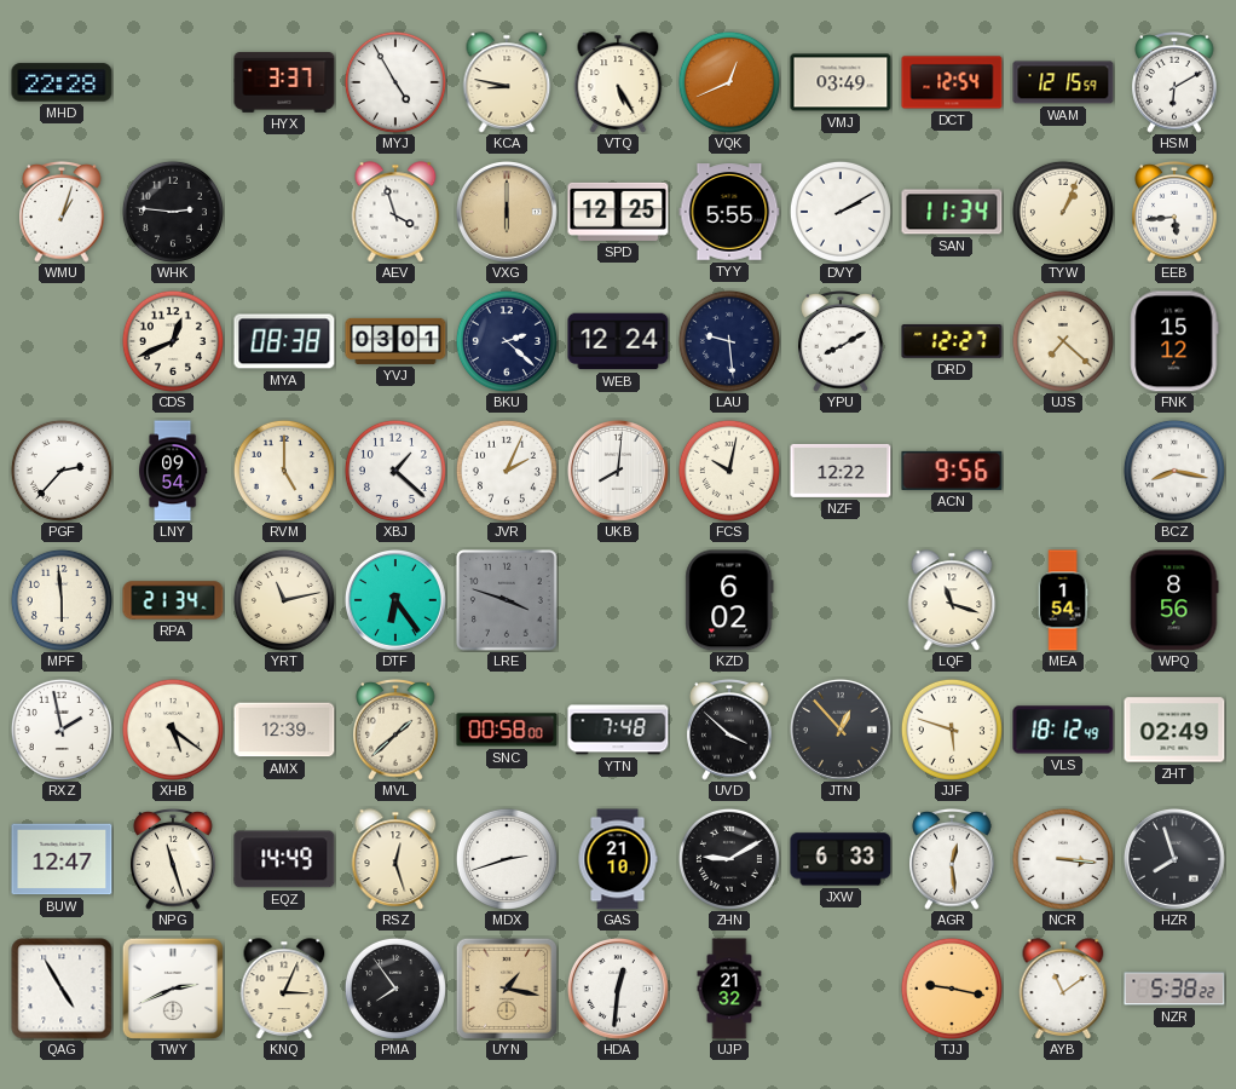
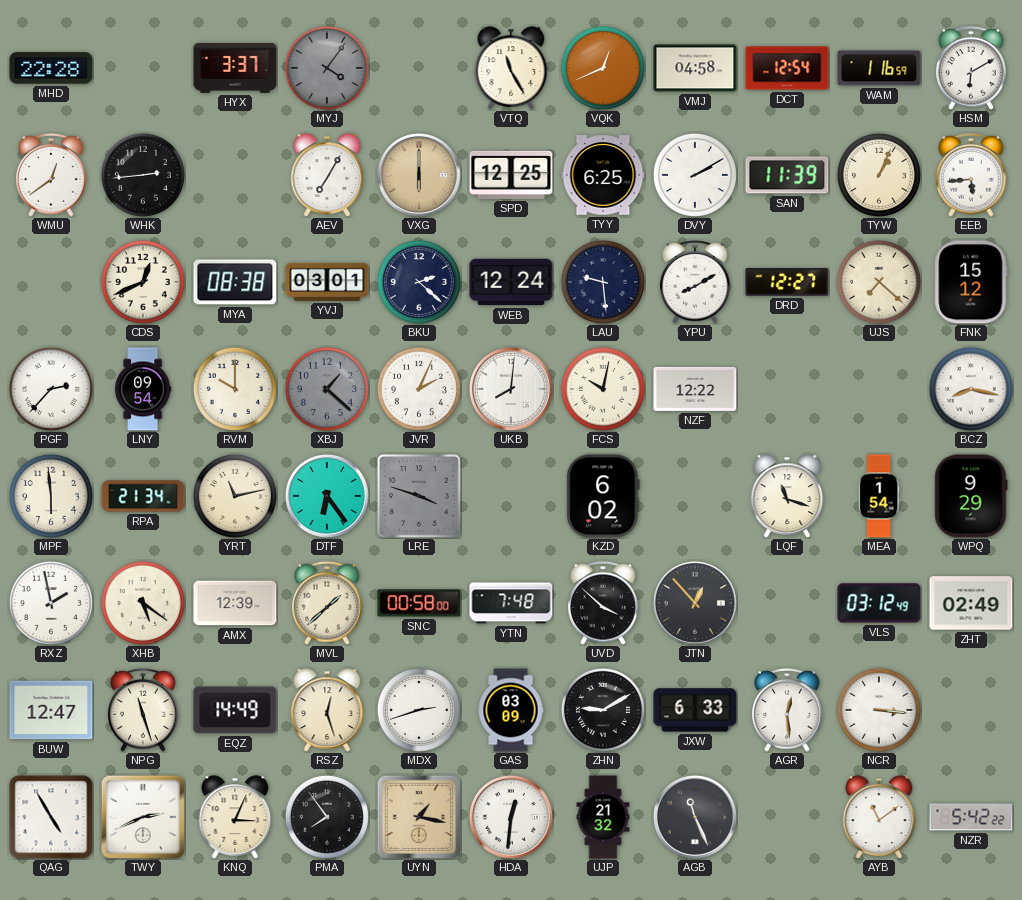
MYJ: 4:55 -> 4:06 (327, 68)
MYJ dial: white -> grey (327, 68)
KCA: 8:47 -> none (507, 82)
VTQ: 5:25 -> 11:25 (511, 68)
VMJ: 03:49 -> 04:58 (695, 68)
WAM: 12:15 -> 1:16 (879, 68)
WMU: 1:03 -> 12:39 (51, 176)
WHK: 2:46 -> 2:44 (143, 175)
AEV: 3:57 -> 7:05 (327, 175)
TYY: 5:55 -> 6:25 (603, 175)
SAN: 11:34 -> 11:39 (787, 175)
RVM: 5:00 -> 10:00 (235, 389)
XBJ dial: white -> grey (327, 389)
ACN: 9:56 -> none (952, 471)
WPQ: 8:56 -> 9:29 (971, 496)
JJF: 5:48 -> none (952, 730)
VLS: 18:12 -> 03:12 (879, 603)
GAS: 21:10 -> 03:09 (511, 710)
HZR: 7:57 -> none (1174, 859)
AGB: none -> 11:26 (695, 817)
TJJ: 9:17 -> none (952, 989)
NZR: 5:38 -> 5:42 (971, 817)
